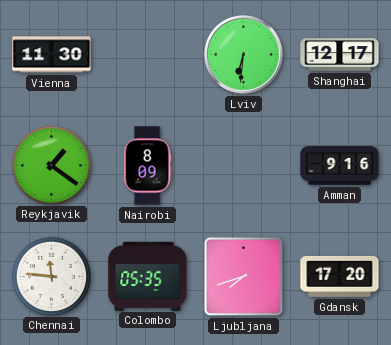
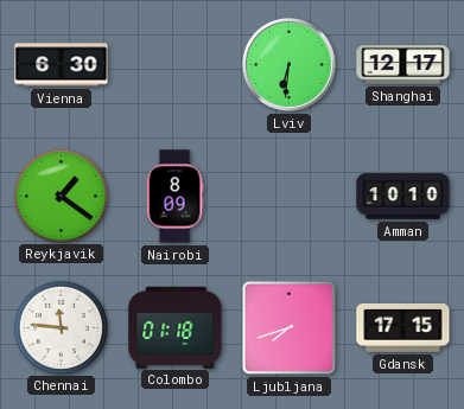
Vienna: 11:30 -> 6:30 (62, 65)
Amman: 9:16 -> 10:10 (403, 197)
Colombo: 05:35 -> 01:18 (176, 327)
Gdansk: 17:20 -> 17:15 (403, 327)
